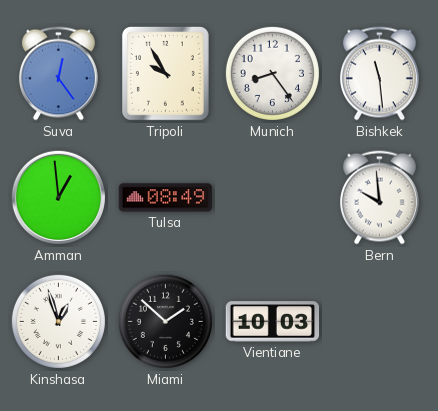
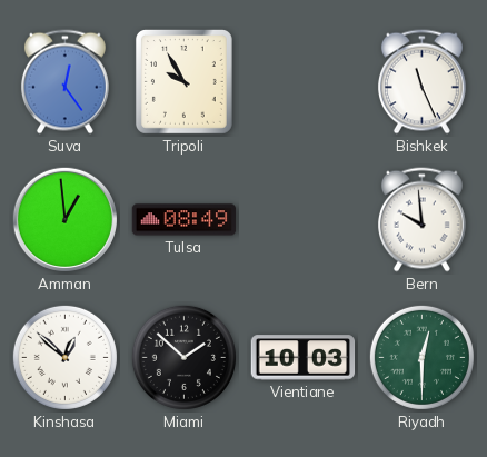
Munich: 8:24 -> none (272, 73)
Bishkek: 11:29 -> 11:26 (421, 82)
Kinshasa: 12:57 -> 12:52 (64, 357)
Riyadh: none -> 12:30 (421, 357)
